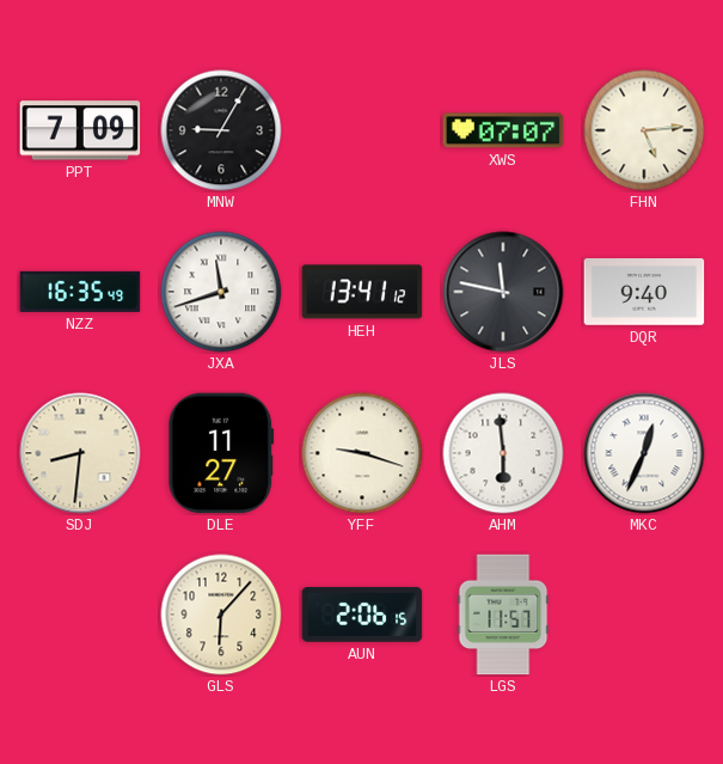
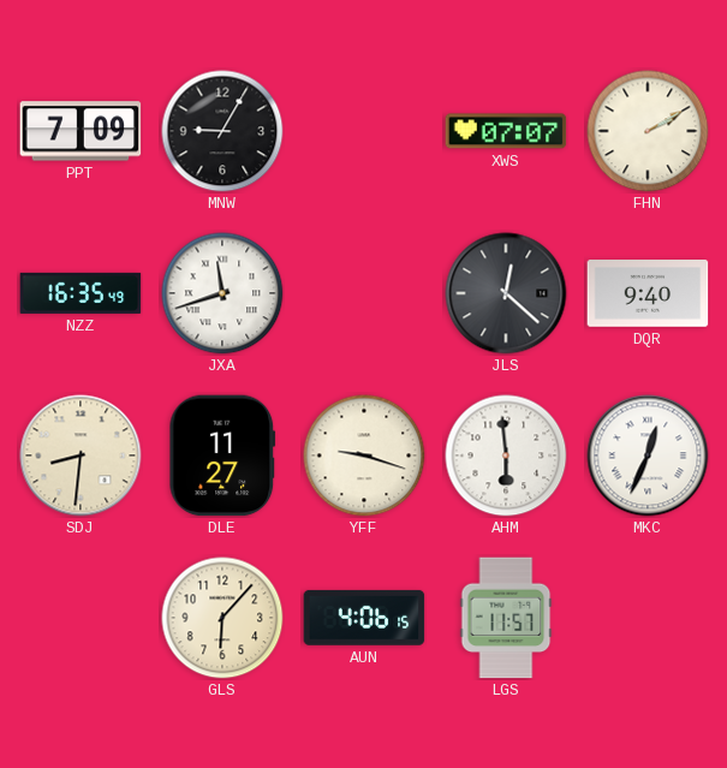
FHN: 5:14 -> 2:10 (648, 131)
HEH: 13:41 -> none (362, 292)
JLS: 11:47 -> 12:22 (506, 293)
AUN: 2:06 -> 4:06 (364, 618)
